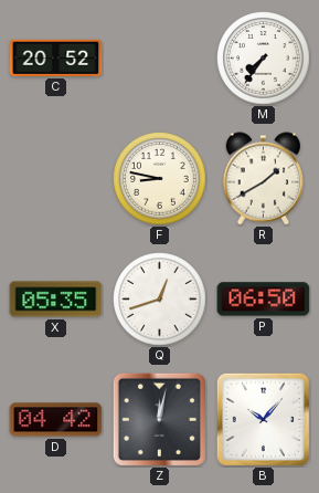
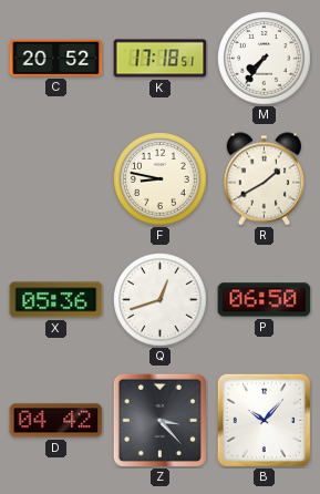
K: none -> 17:18 (161, 59)
X: 05:35 -> 05:36 (56, 300)
Z: 12:02 -> 3:23 (159, 420)
